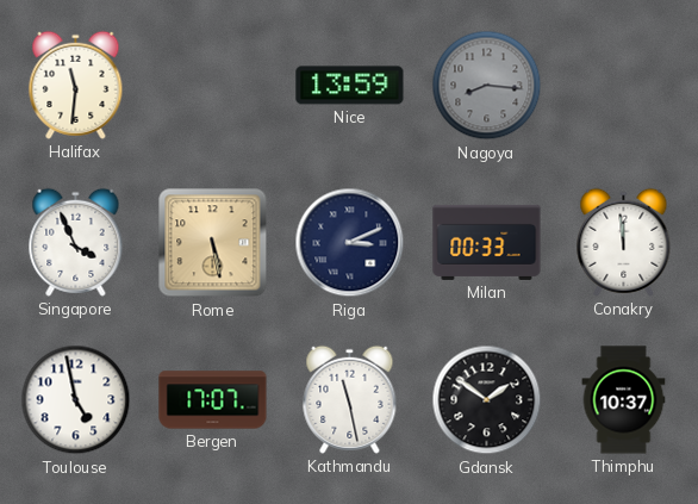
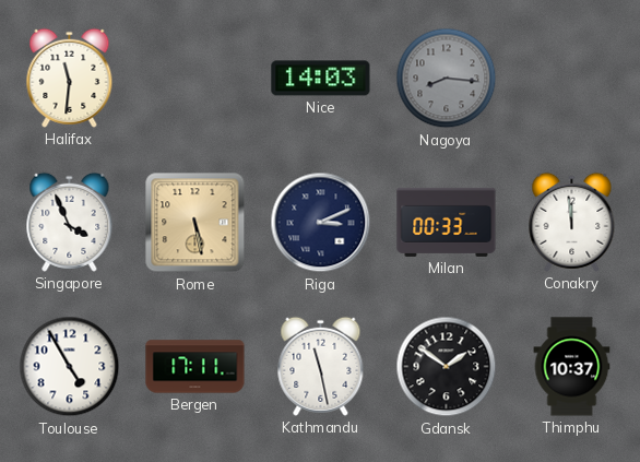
Nice: 13:59 -> 14:03 (321, 79)
Toulouse: 4:58 -> 4:55 (70, 367)
Bergen: 17:07 -> 17:11 (195, 367)
